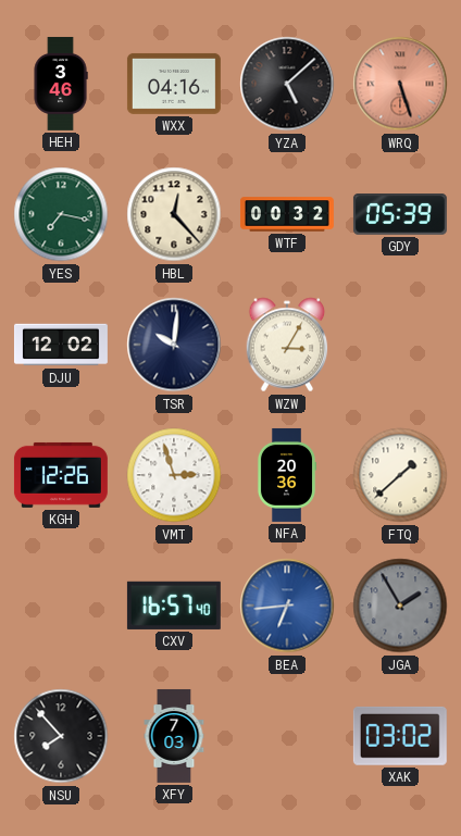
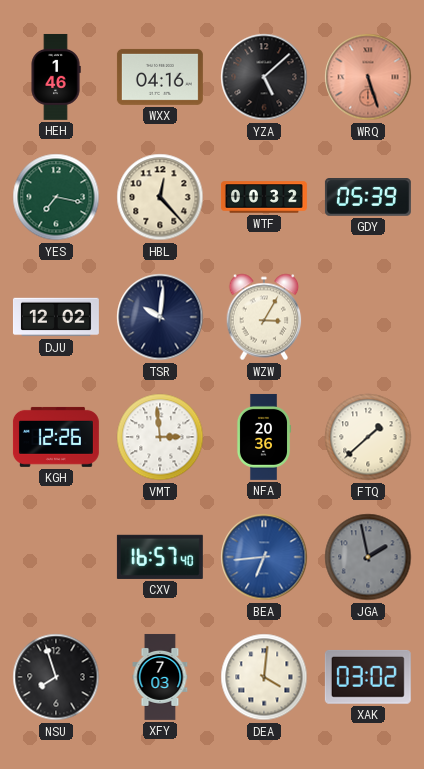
HEH: 3:46 -> 1:46 (56, 77)
VMT: 2:57 -> 2:59 (160, 437)
JGA: 1:55 -> 1:58 (368, 557)
NSU: 7:53 -> 7:57 (56, 677)
DEA: none -> 4:01 (264, 677)
